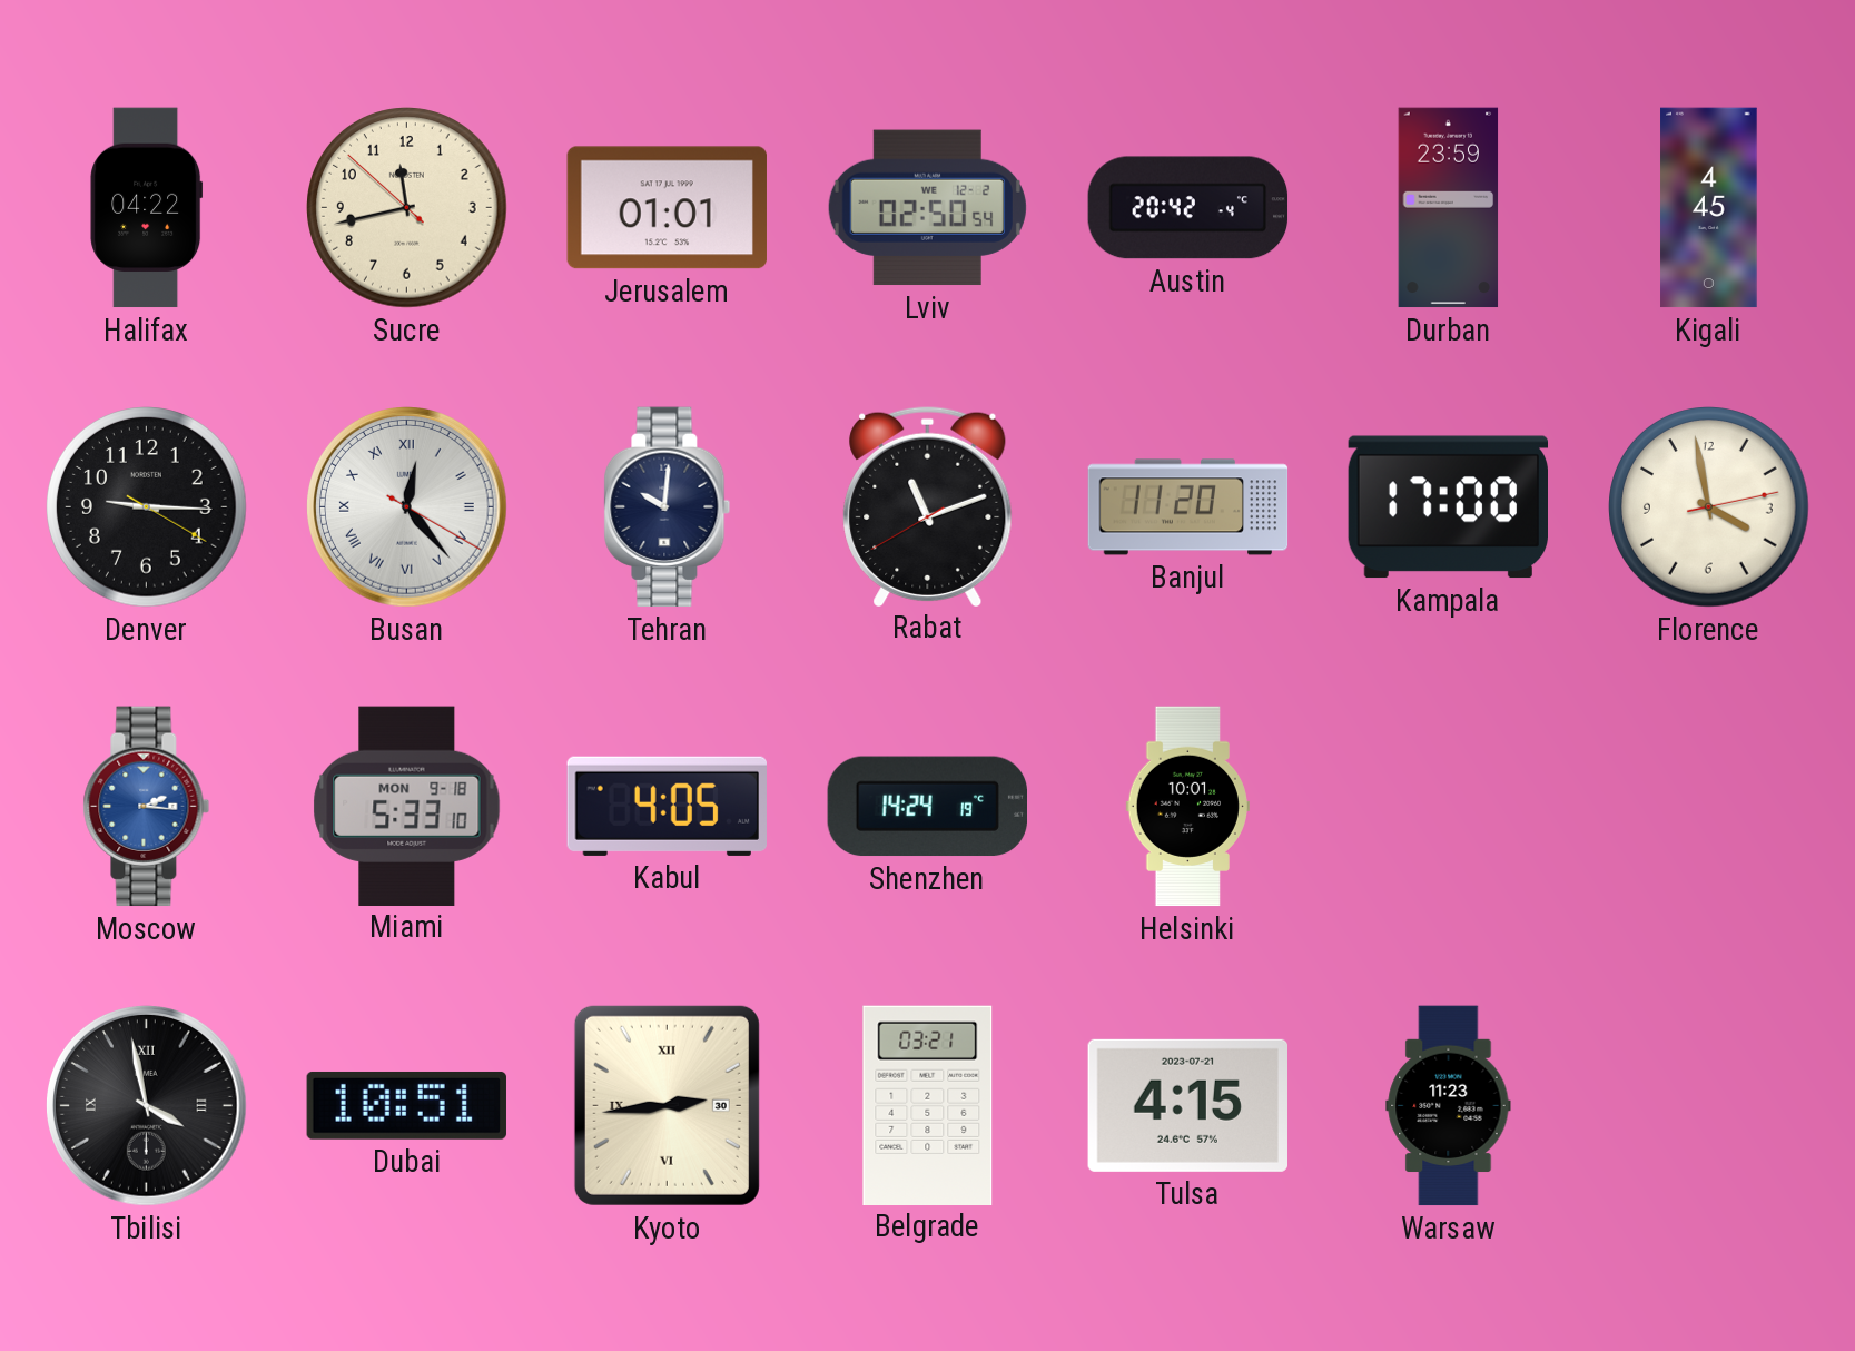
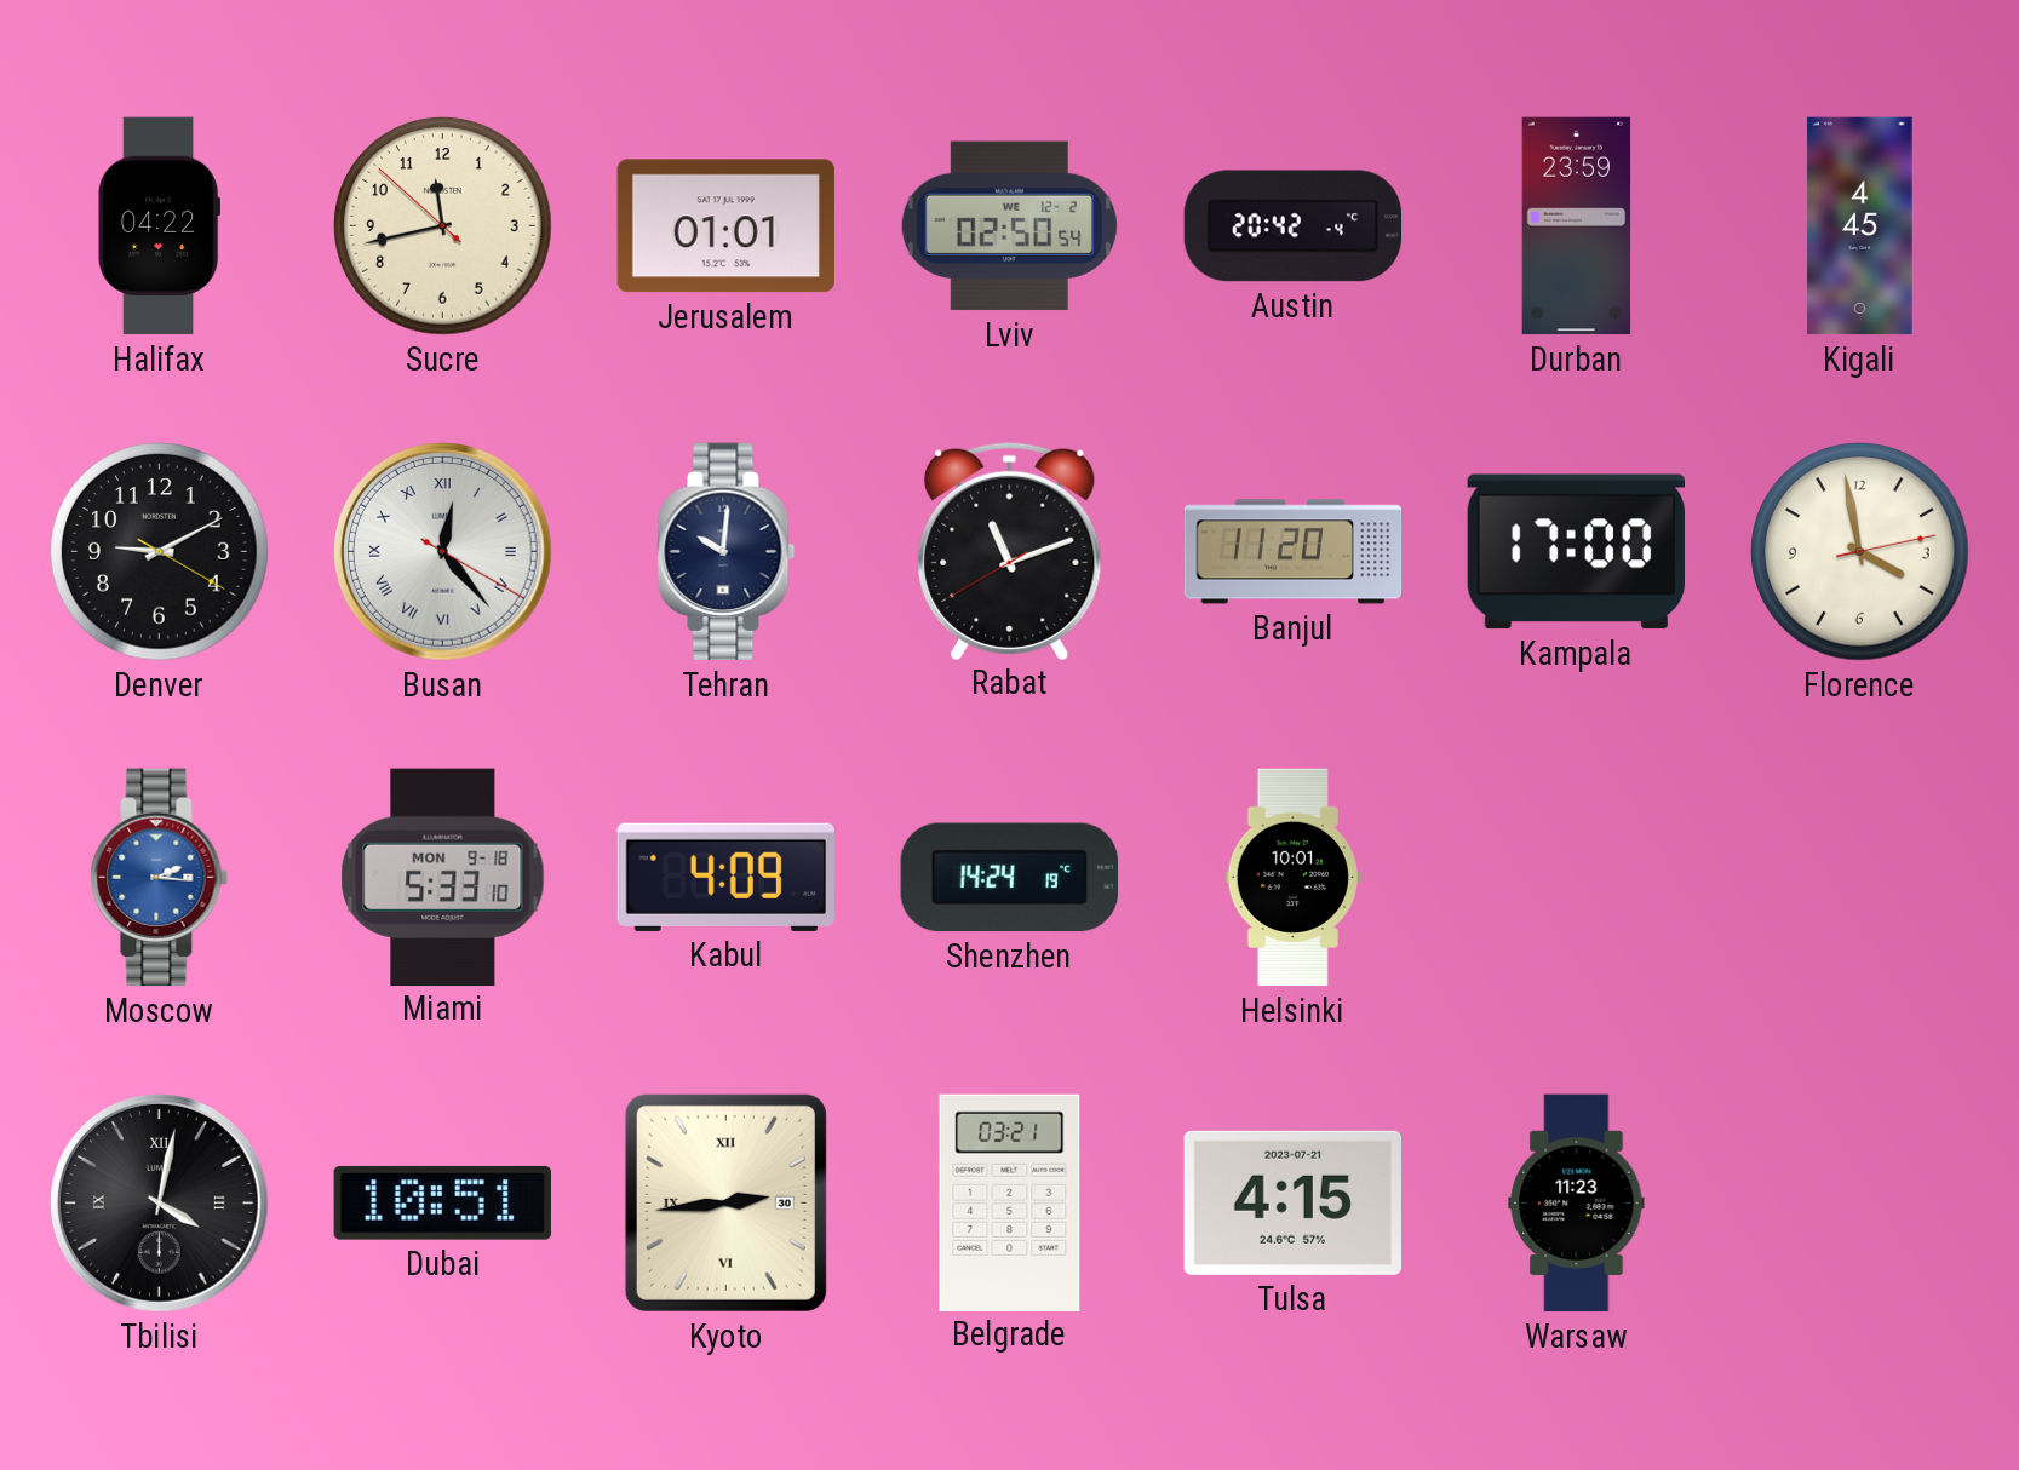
Denver: 9:15 -> 9:10 (160, 552)
Kabul: 4:05 -> 4:09 (725, 877)
Tbilisi: 3:58 -> 4:02 (160, 1204)
